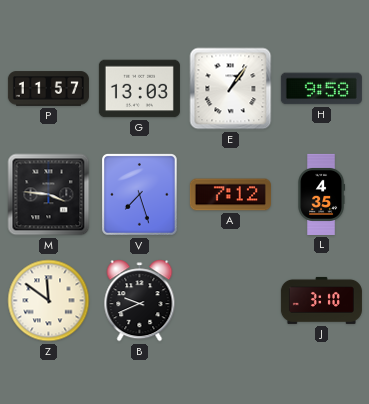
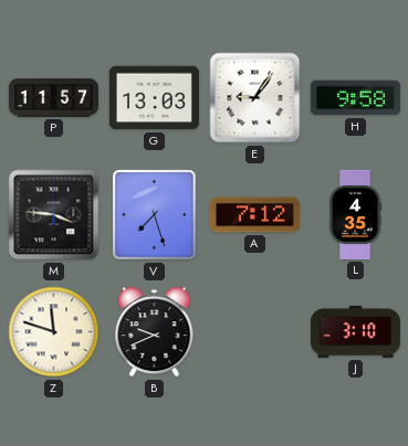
E: 1:06 -> 9:06 (255, 98)
Z: 11:51 -> 11:48 (54, 332)
